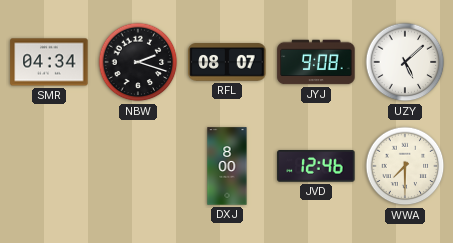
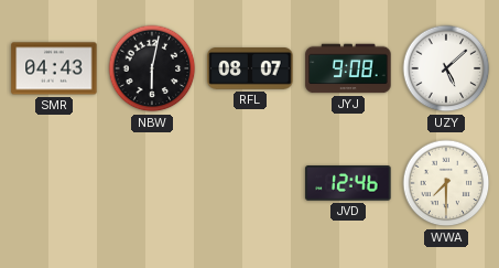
SMR: 04:34 -> 04:43 (54, 68)
NBW: 2:18 -> 6:02 (152, 68)
DXJ: 8:00 -> none (227, 166)
